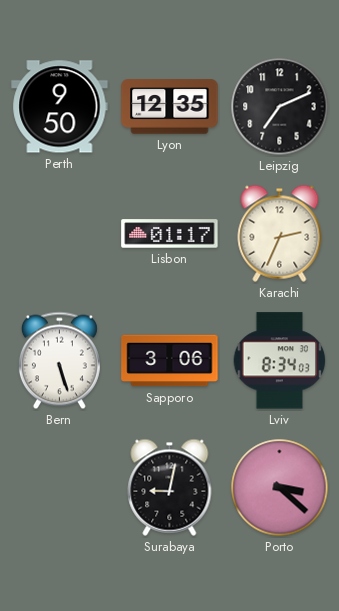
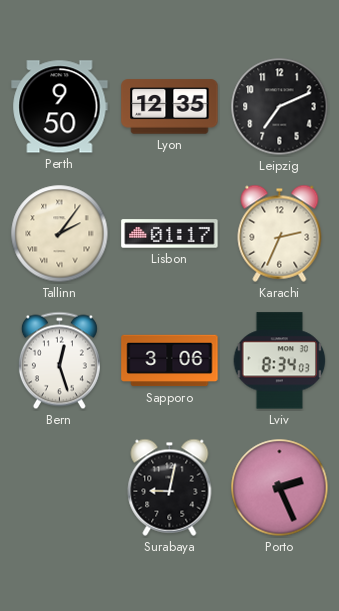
Tallinn: none -> 2:06 (60, 234)
Bern: 5:27 -> 12:27 (59, 361)
Porto: 3:22 -> 2:26 (280, 488)
